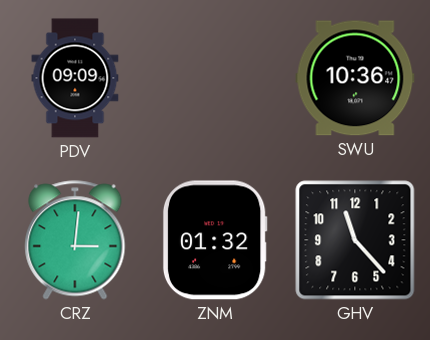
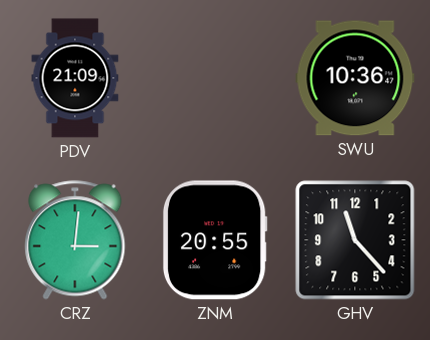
PDV: 09:09 -> 21:09 (75, 78)
ZNM: 01:32 -> 20:55 (215, 240)
